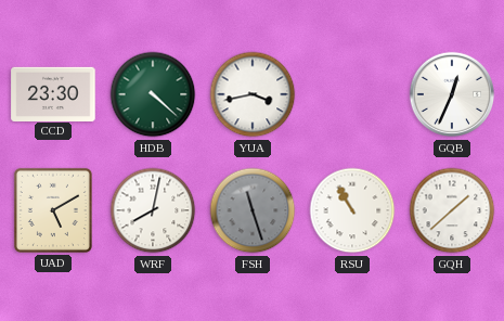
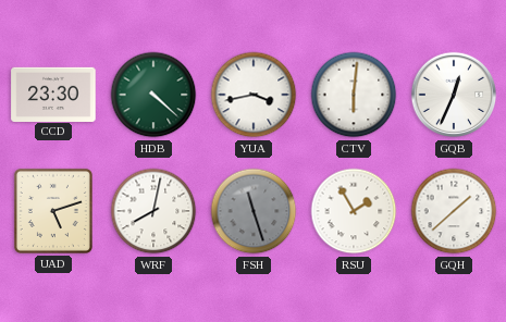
CTV: none -> 6:01 (354, 95)
UAD: 5:10 -> 5:12 (53, 211)
RSU: 10:55 -> 1:55 (354, 211)
